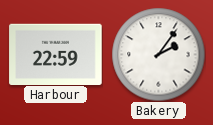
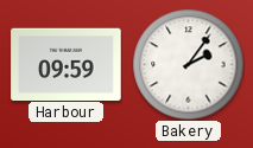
Harbour: 22:59 -> 09:59 (67, 64)
